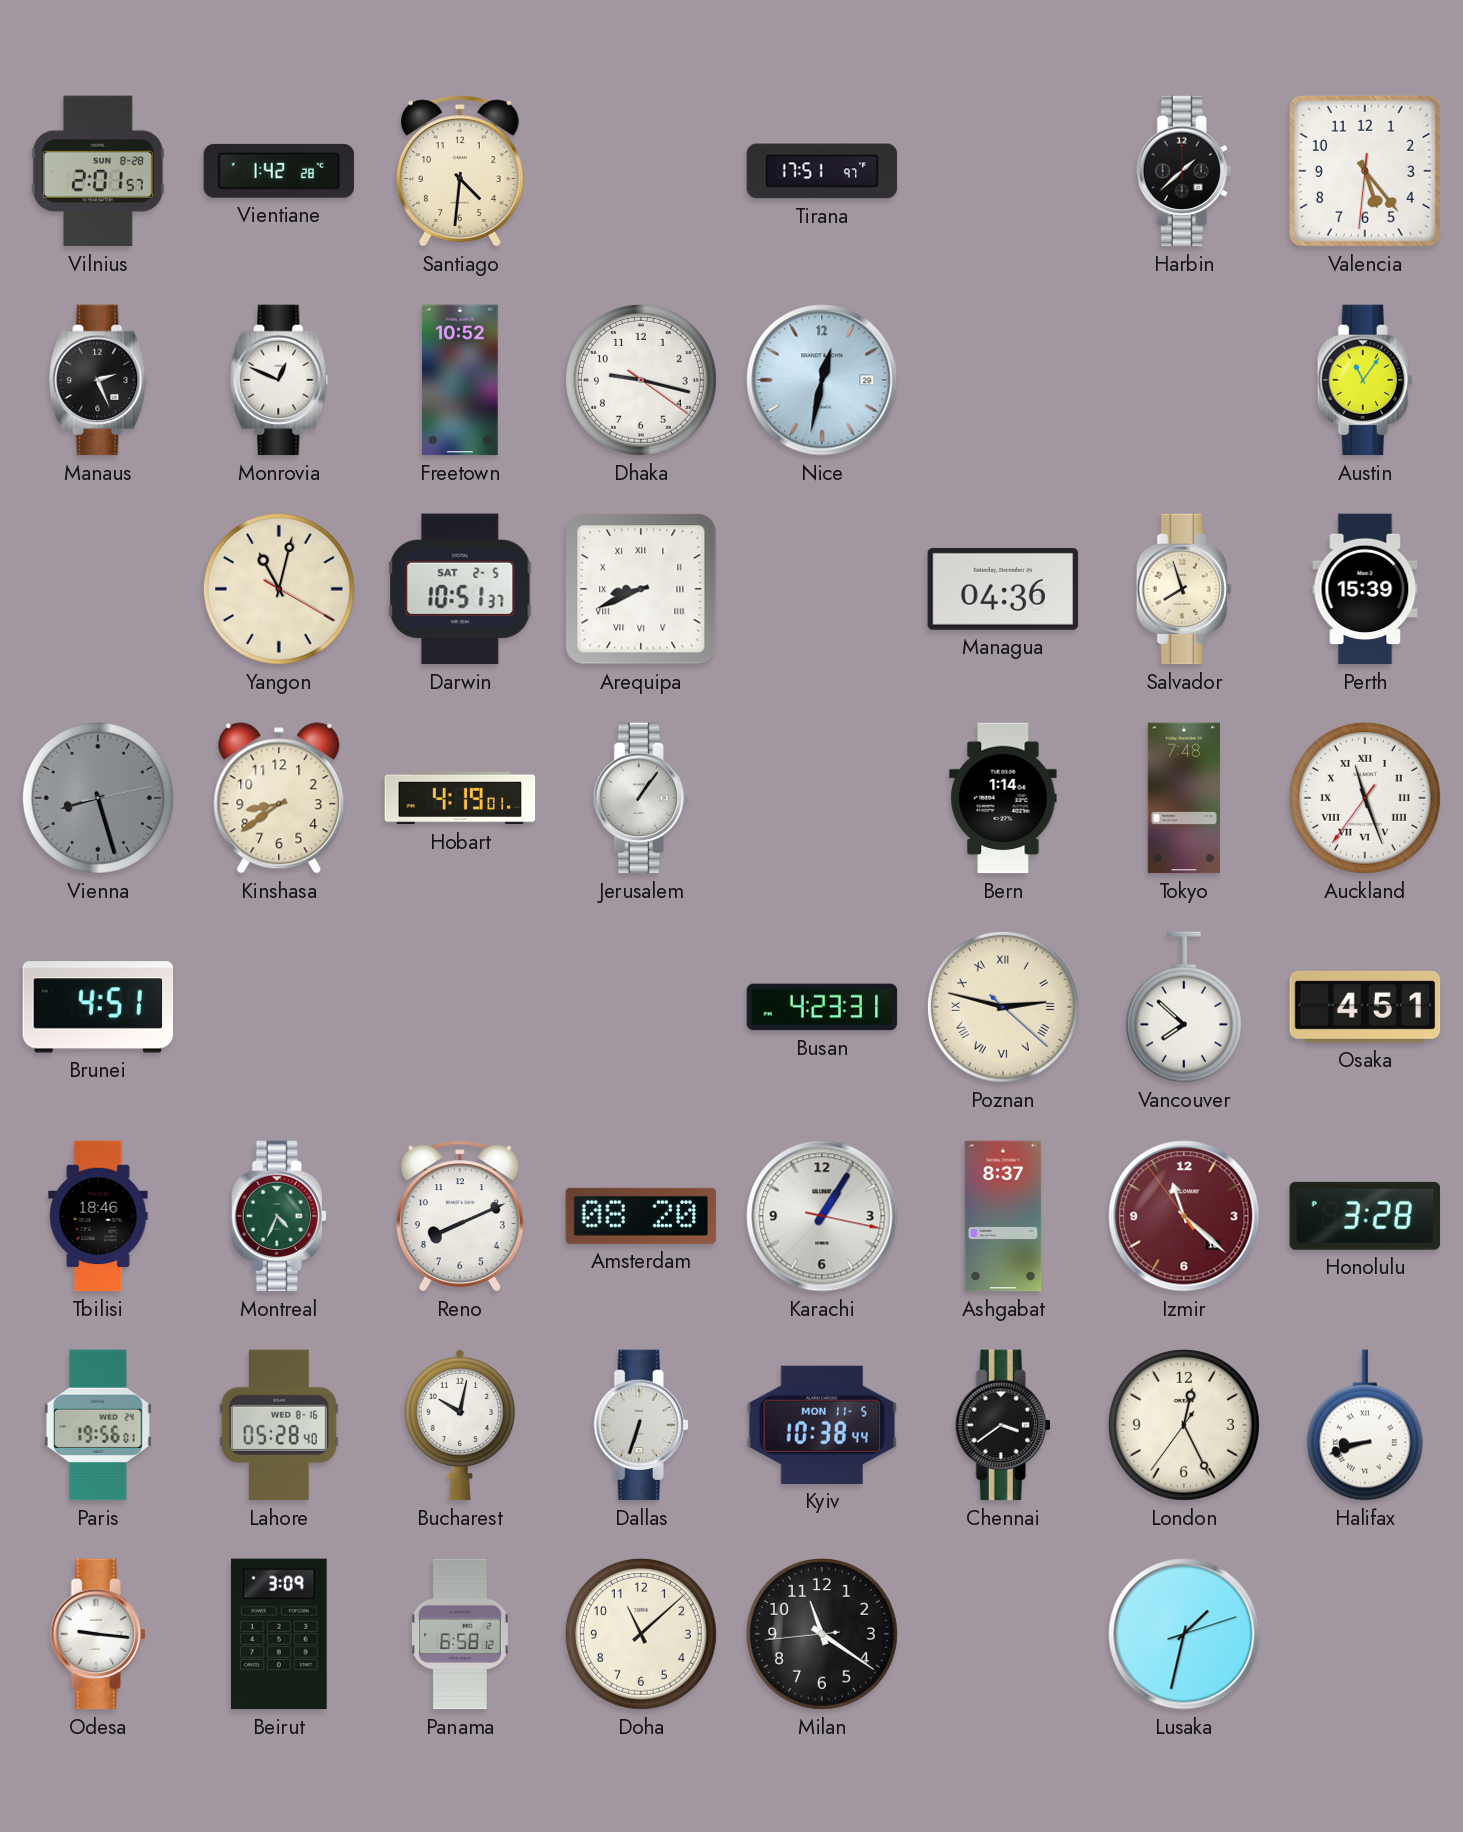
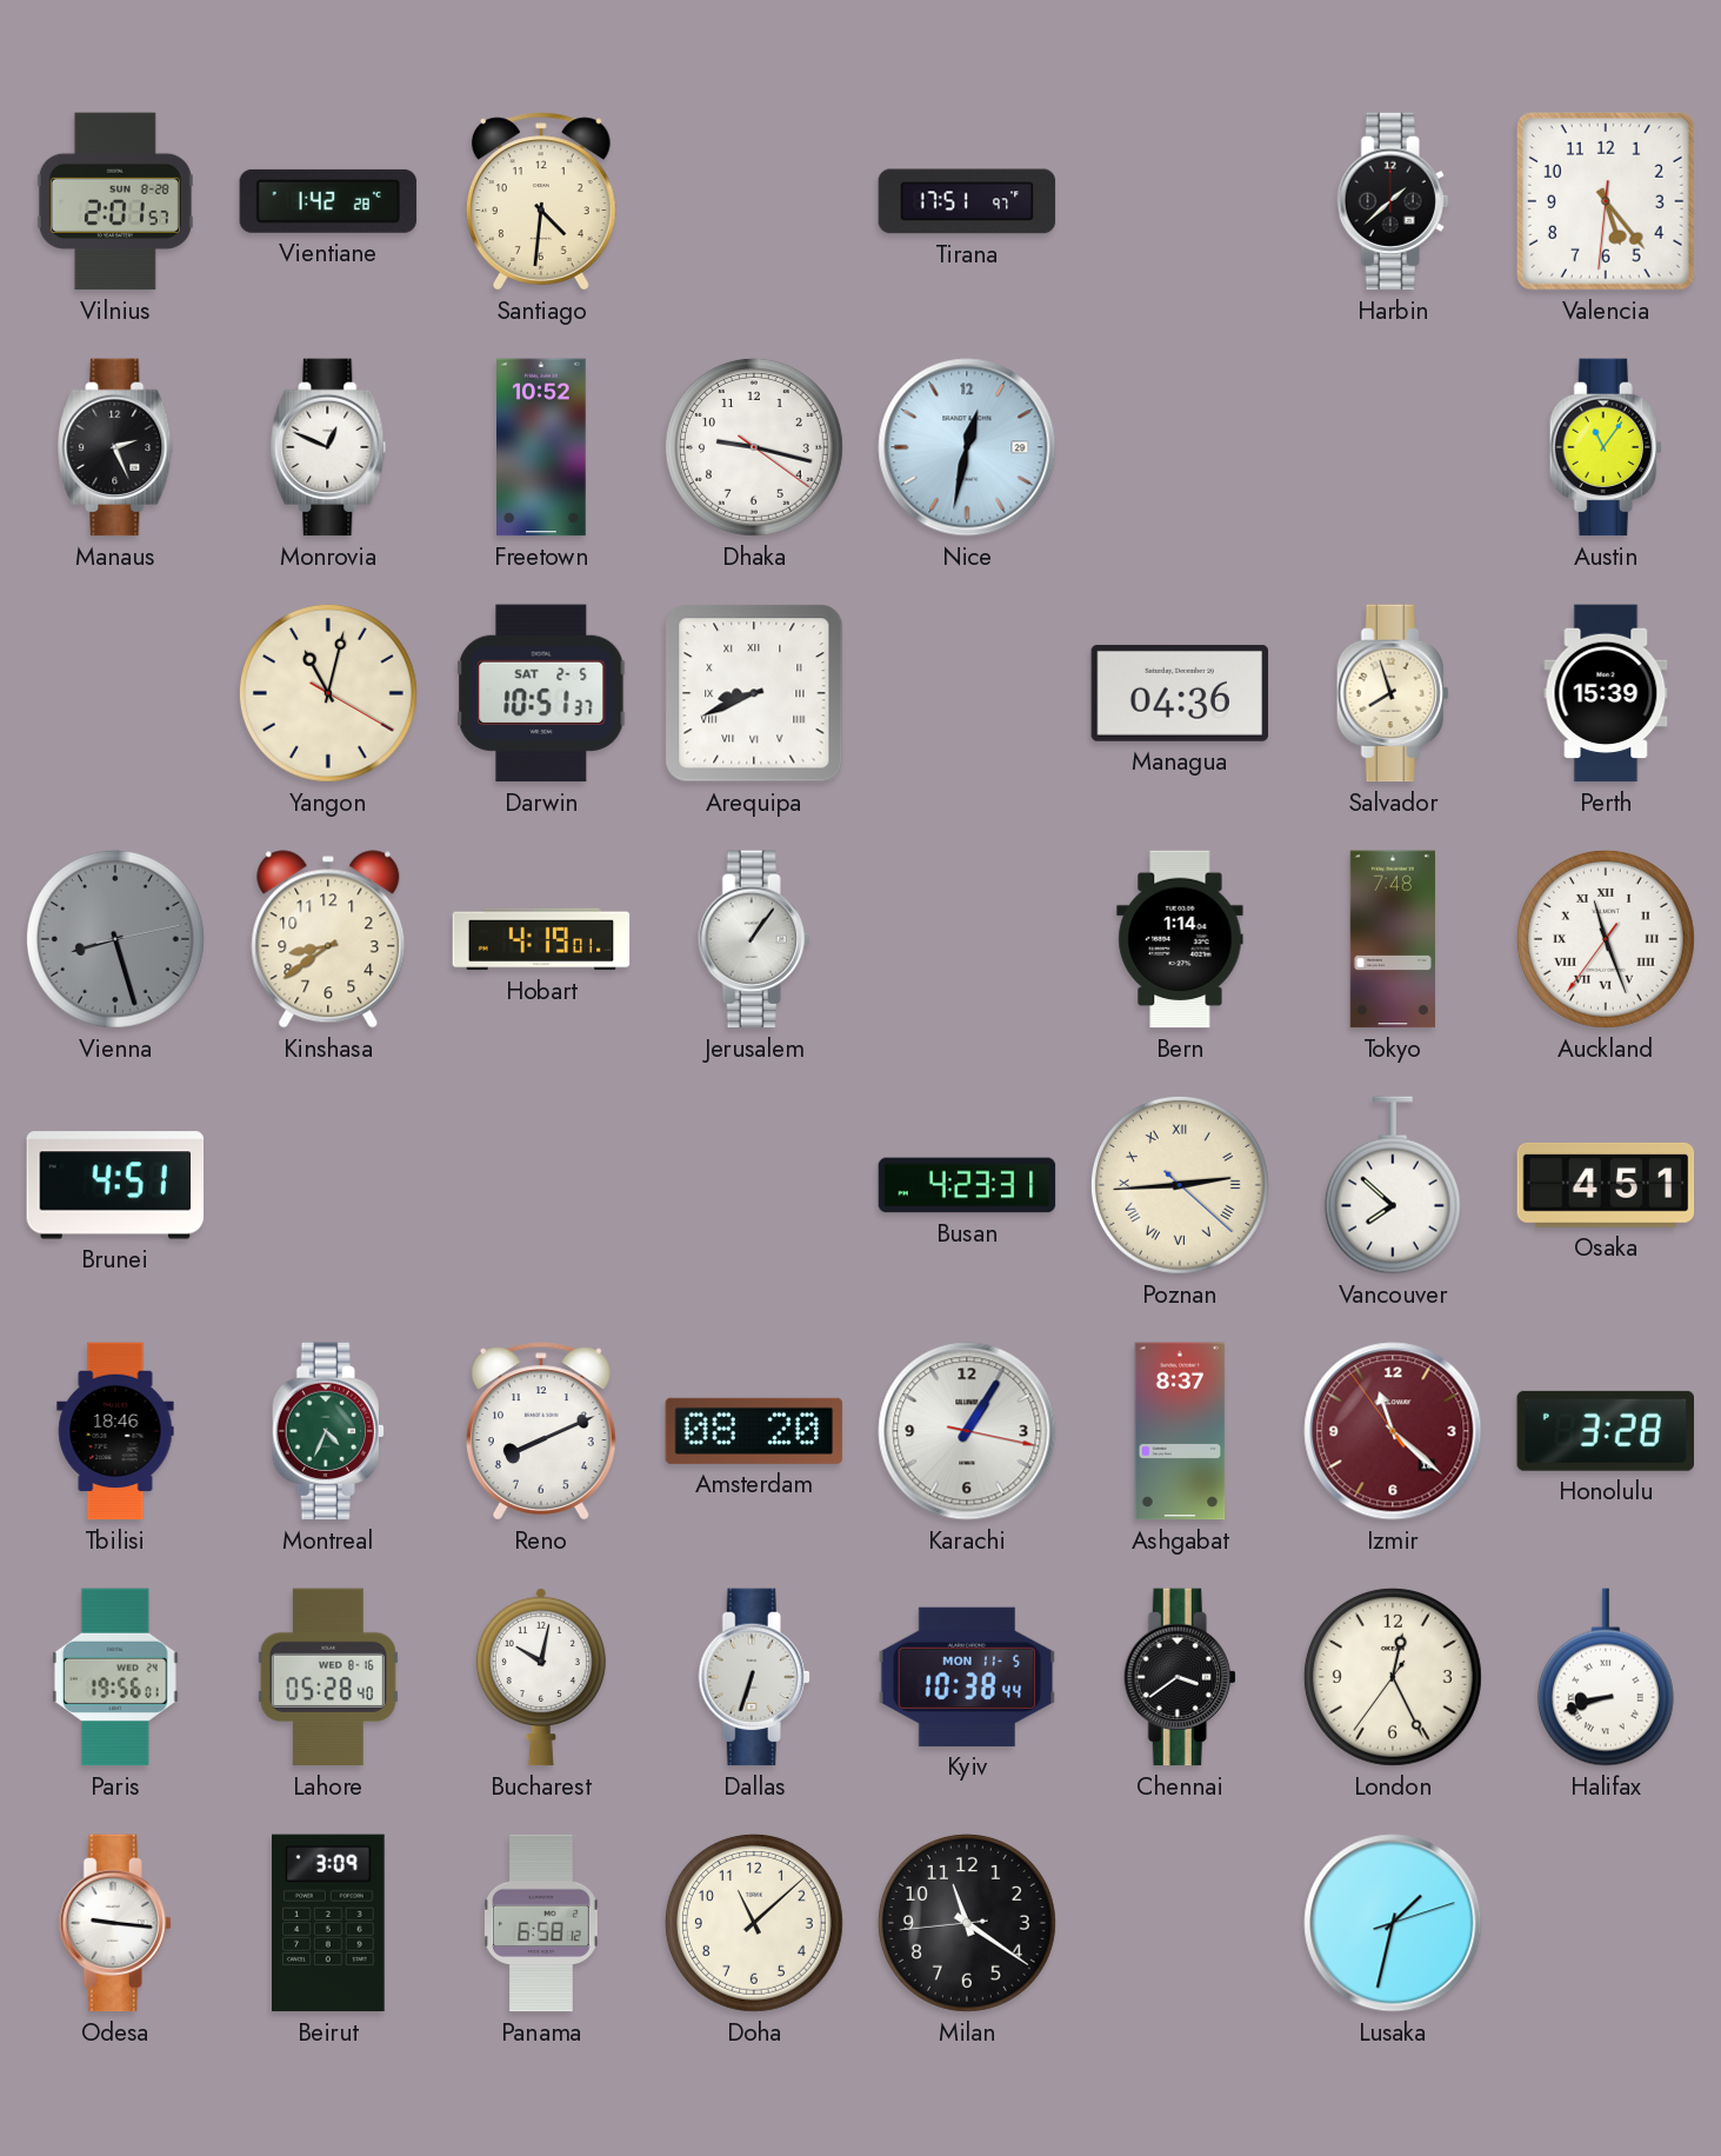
Poznan: 2:47 -> 2:44 (1180, 1185)
